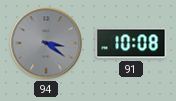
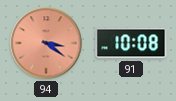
94 dial: grey -> salmon (46, 43)
